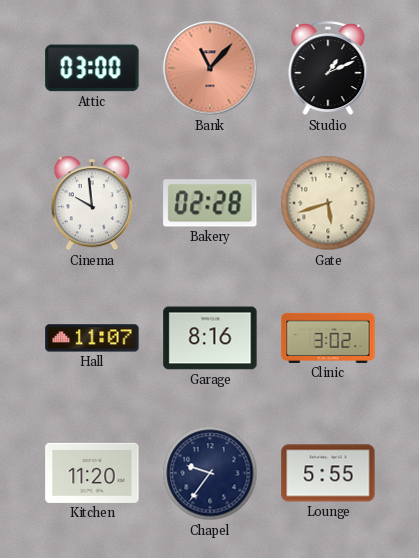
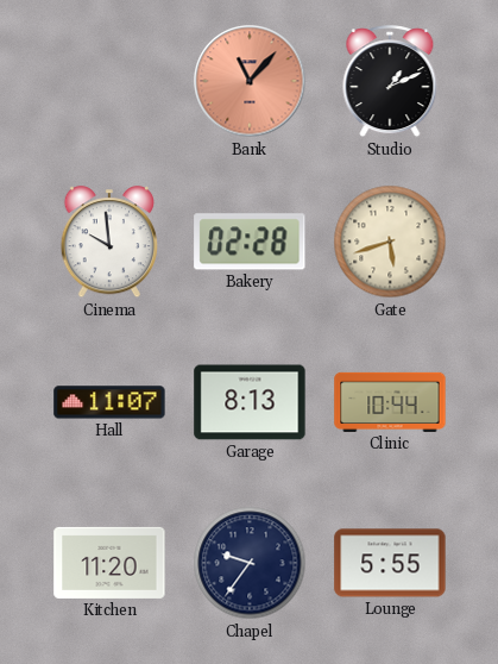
Attic: 03:00 -> none (92, 68)
Garage: 8:16 -> 8:13 (250, 402)
Clinic: 3:02 -> 10:44 (390, 402)
